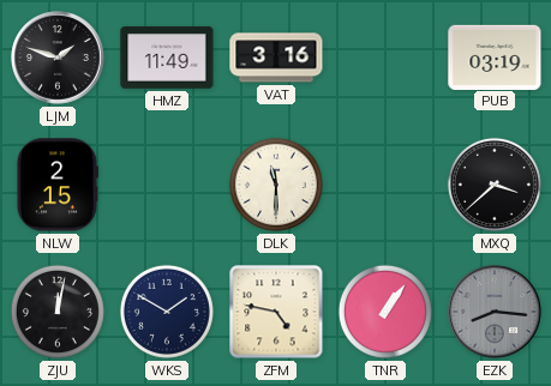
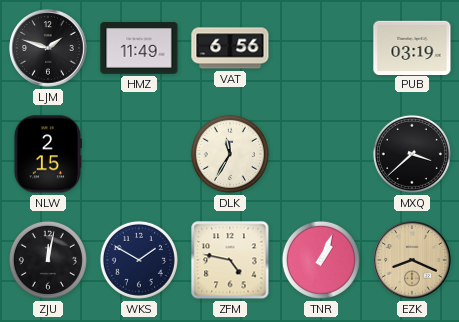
VAT: 3:16 -> 6:56 (230, 48)
DLK: 11:30 -> 11:35 (230, 154)
TNR: 1:06 -> 1:04 (321, 260)
EZK: 8:16 -> 8:19 (412, 260)
EZK dial: grey -> champagne (412, 260)
